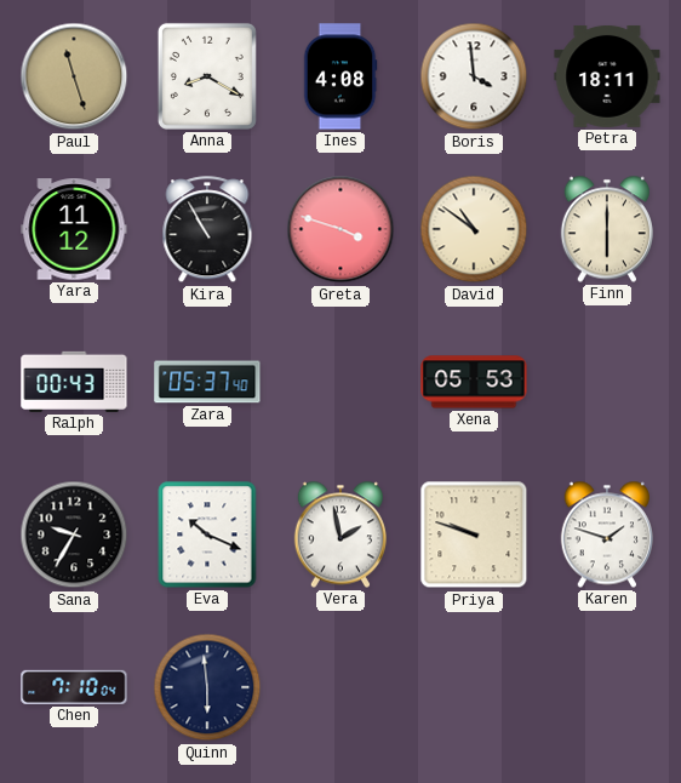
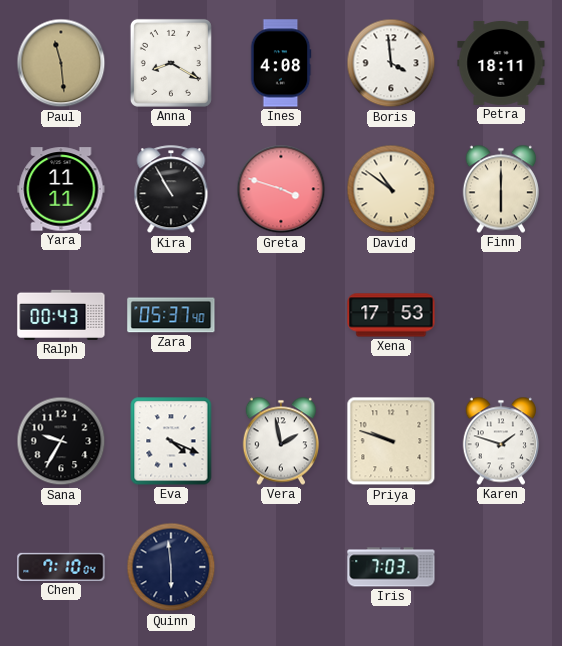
Paul: 11:27 -> 11:29 (61, 63)
Yara: 11:12 -> 11:11 (61, 189)
Xena: 05:53 -> 17:53 (391, 315)
Eva: 10:19 -> 4:19 (171, 441)
Iris: none -> 7:03 (391, 567)
